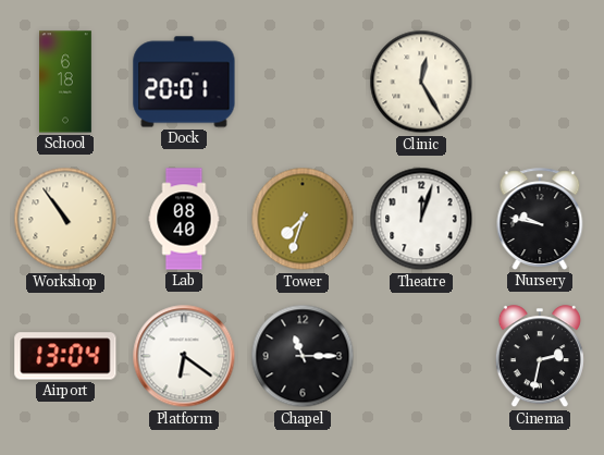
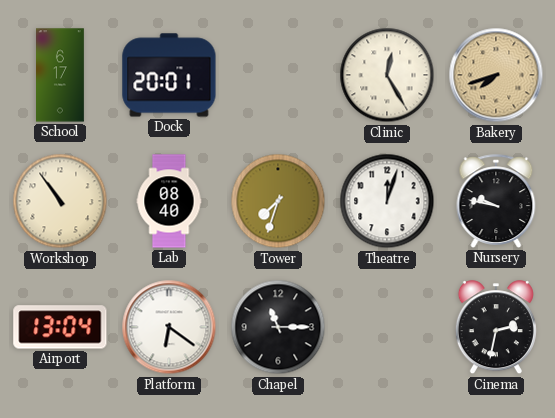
School: 6:18 -> 6:17 (61, 75)
Bakery: none -> 7:42 (496, 75)
